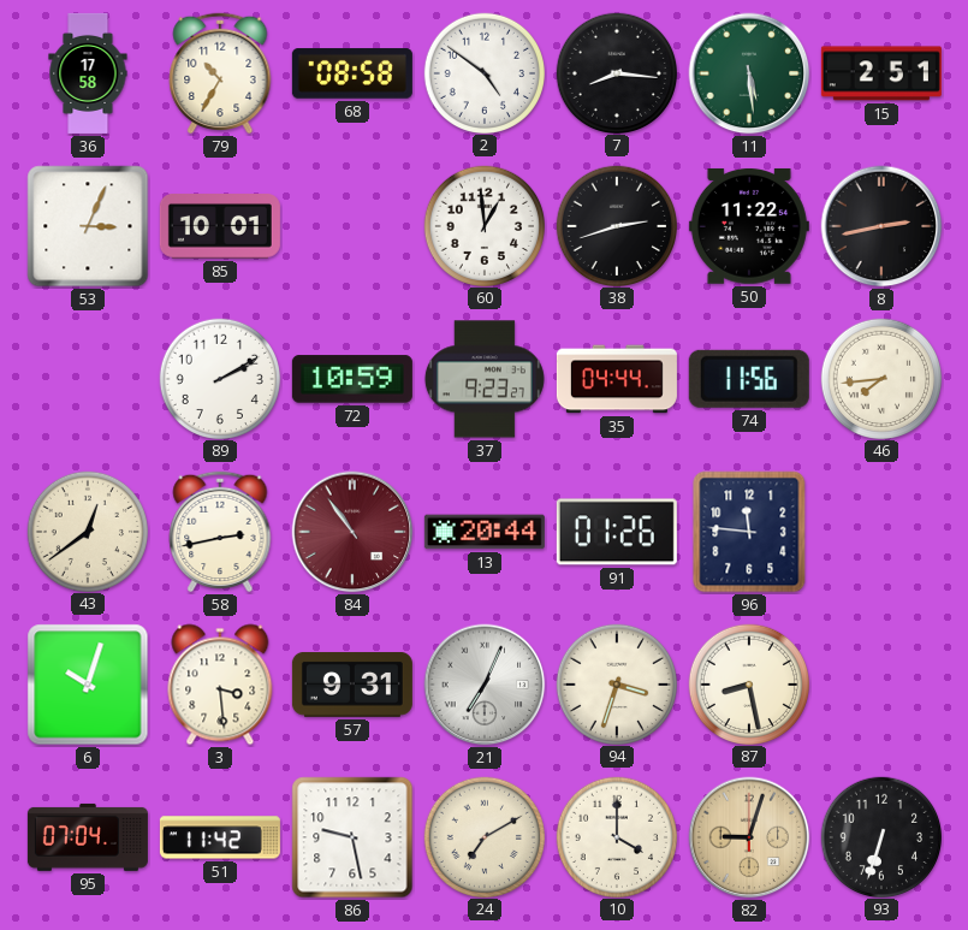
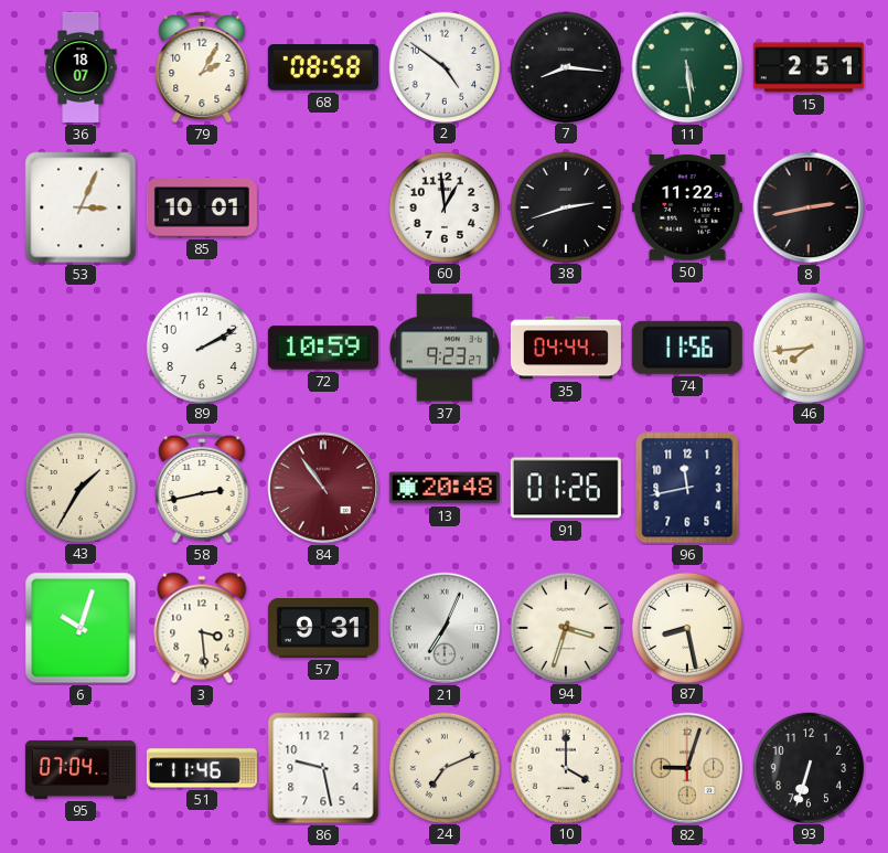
36: 17:58 -> 18:07 (81, 67)
79: 10:35 -> 2:05 (202, 67)
43: 12:39 -> 1:35 (79, 487)
13: 20:44 -> 20:48 (445, 488)
96: 11:46 -> 11:43 (687, 488)
51: 11:42 -> 11:46 (202, 768)
24: 7:10 -> 7:11 (443, 767)
